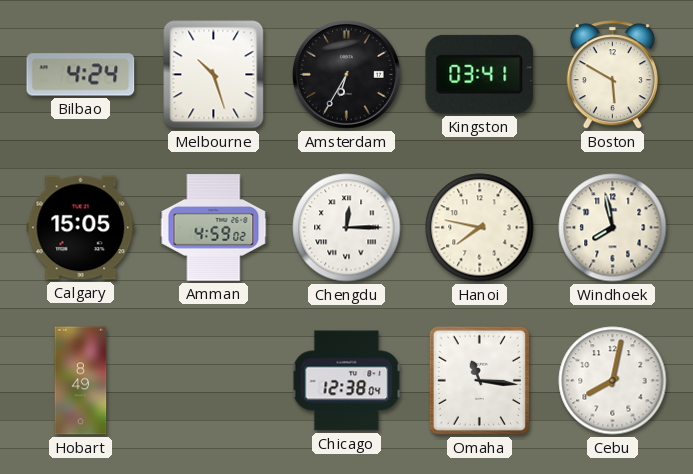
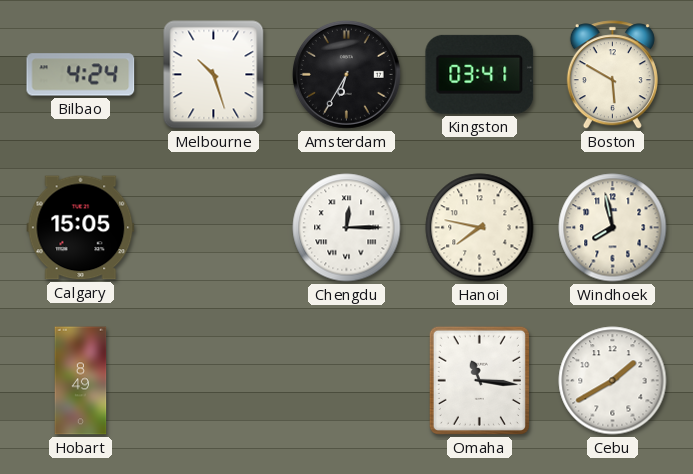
Amman: 4:59 -> none (214, 228)
Chicago: 12:38 -> none (347, 381)
Cebu: 8:02 -> 1:40 (613, 381)
